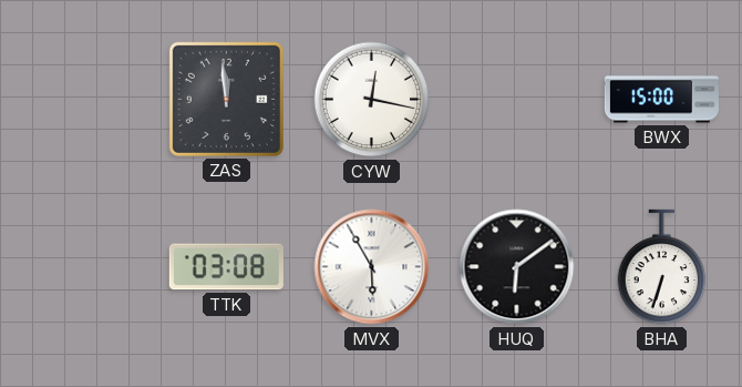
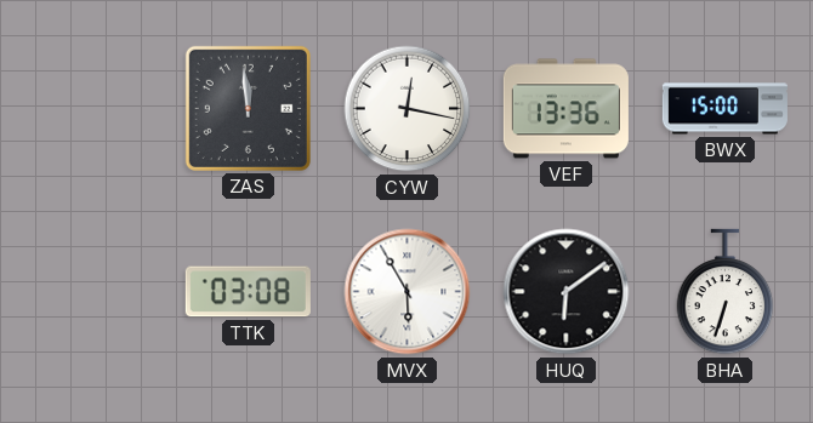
VEF: none -> 13:36 (565, 109)
